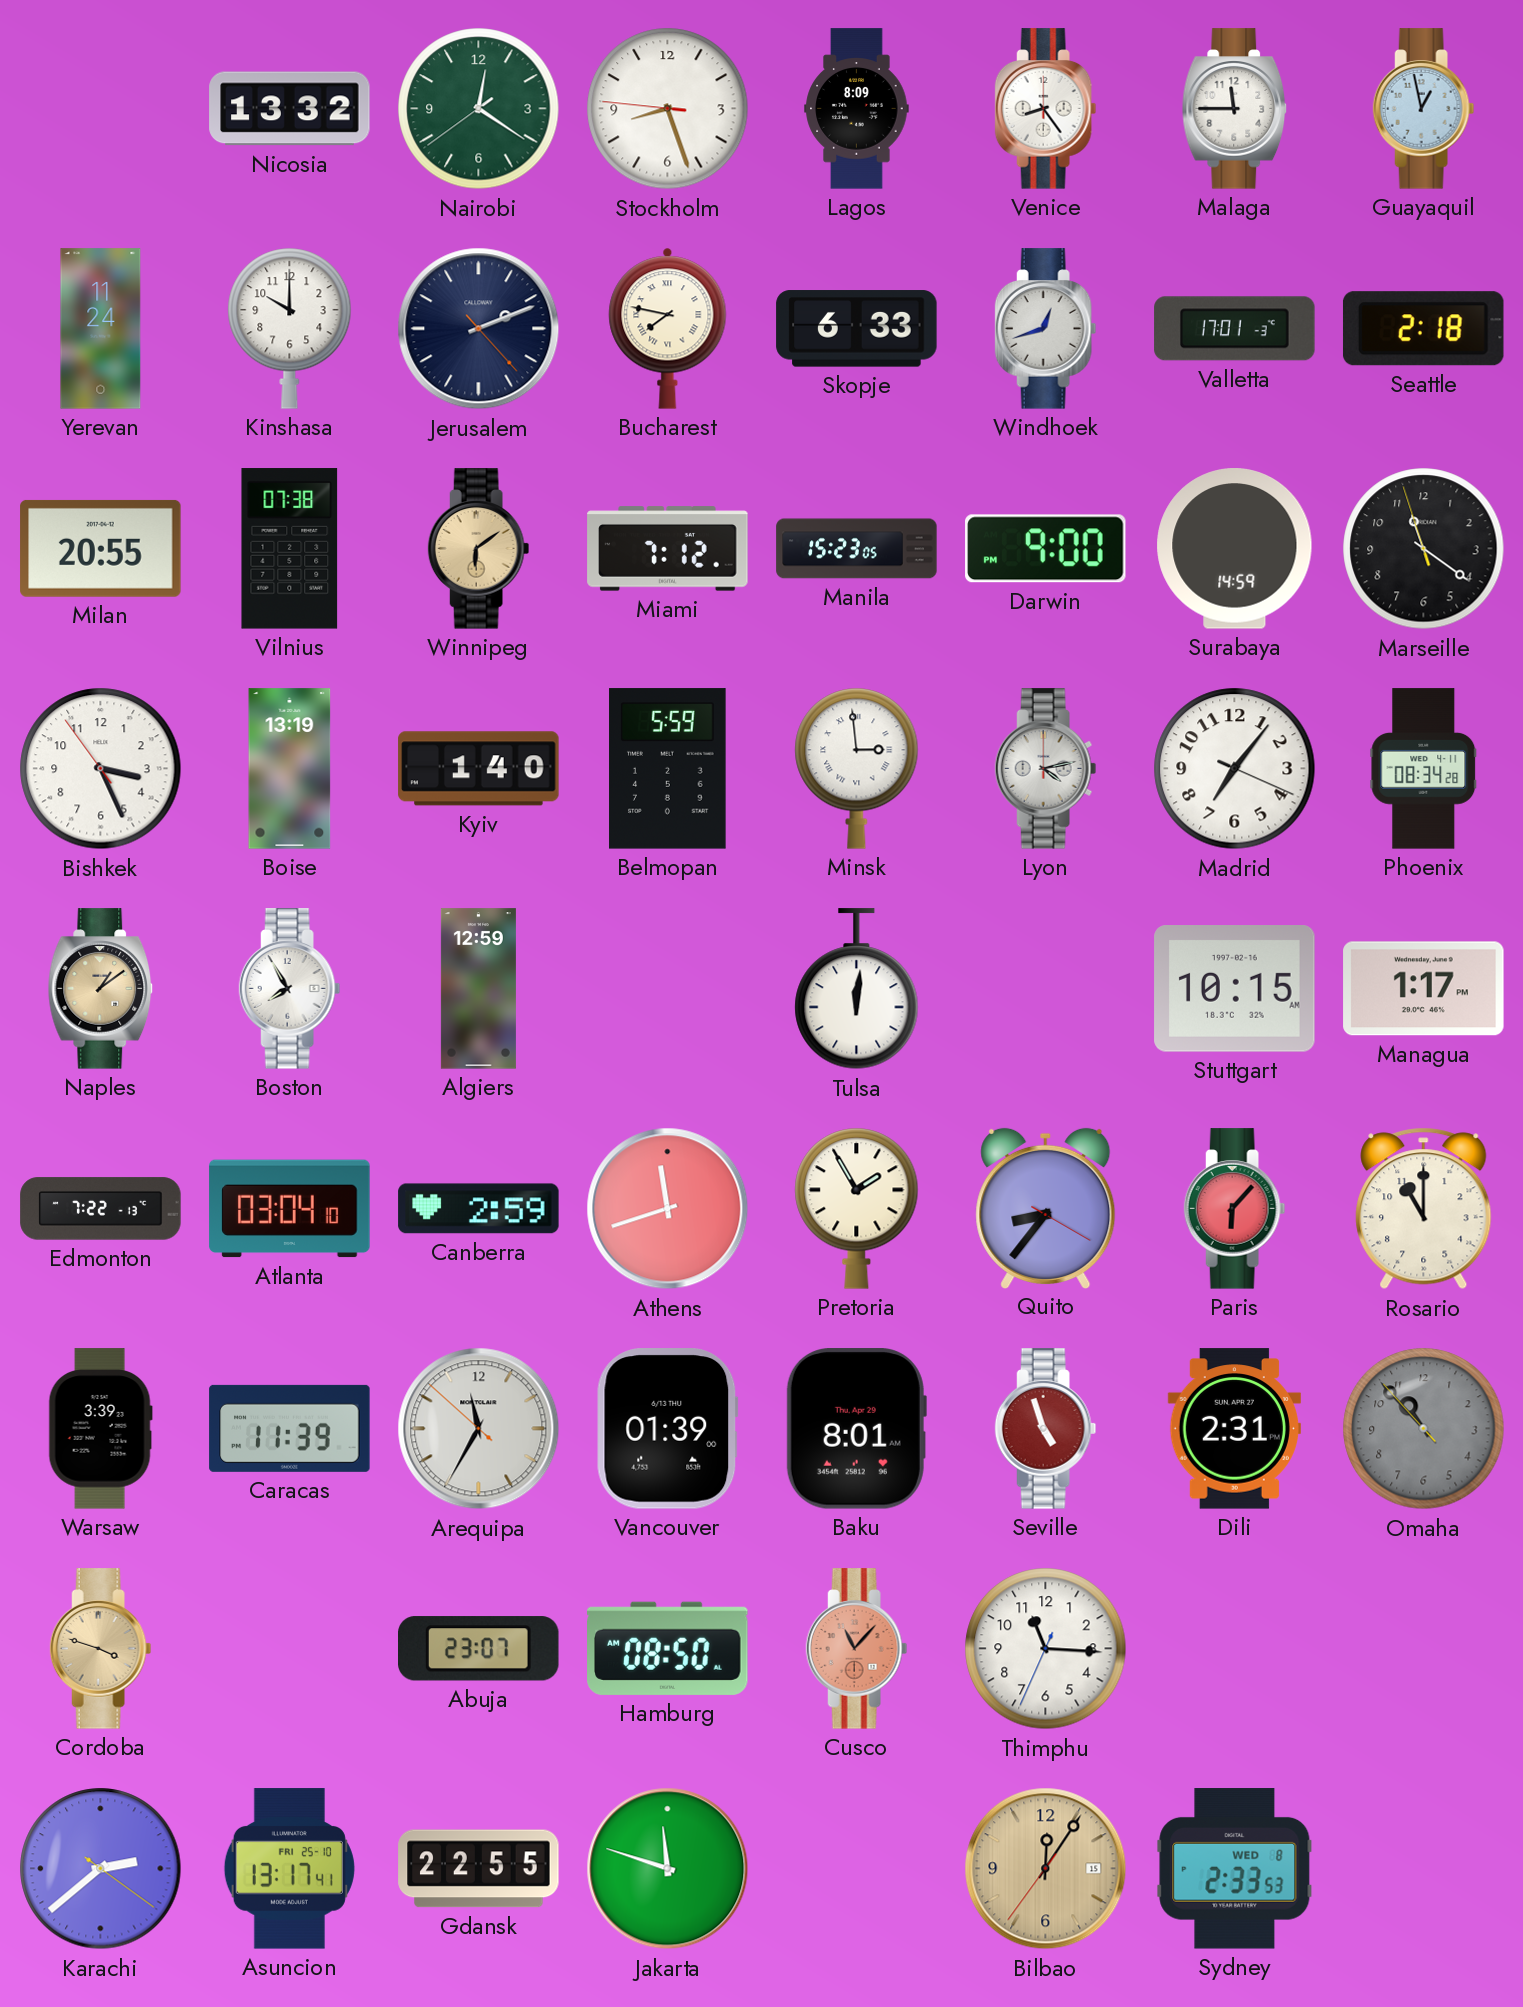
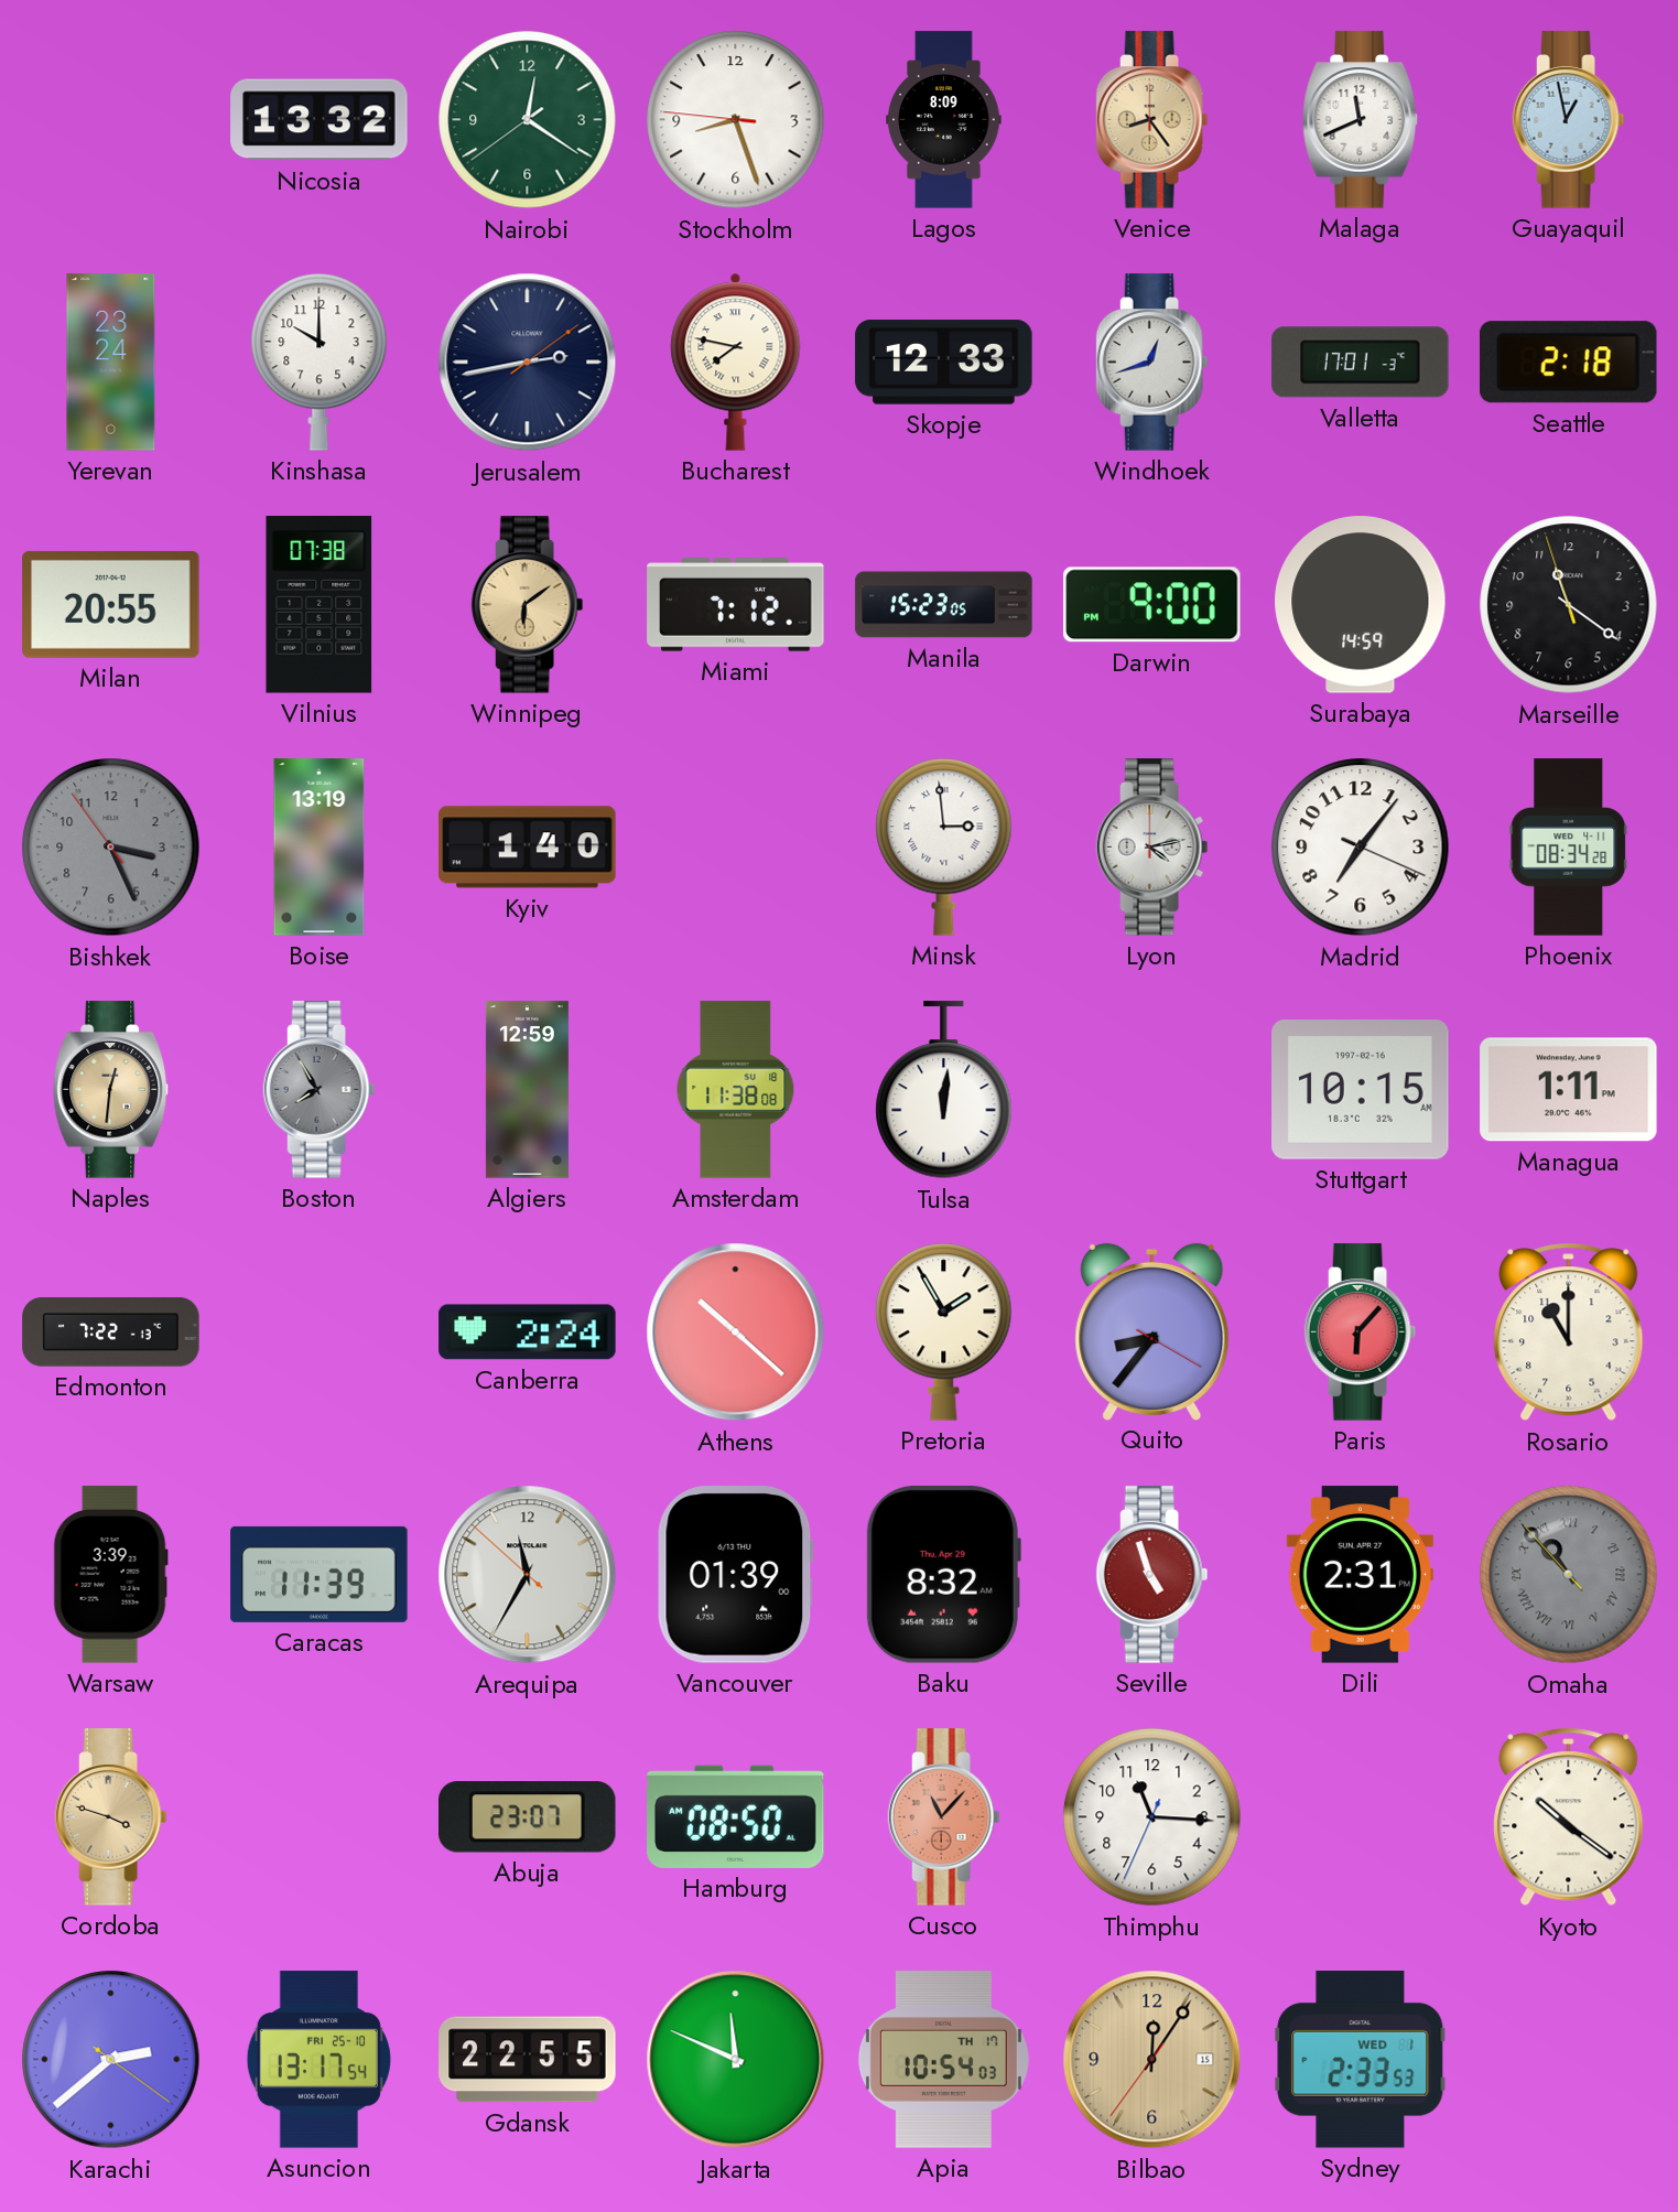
Venice dial: white -> champagne (1152, 120)
Malaga: 11:45 -> 11:41 (1361, 120)
Yerevan: 11:24 -> 23:24 (111, 363)
Jerusalem: 2:11 -> 2:43 (528, 363)
Skopje: 6:33 -> 12:33 (944, 363)
Bishkek dial: white -> grey (111, 848)
Belmopan: 5:59 -> none (668, 769)
Naples: 1:09 -> 12:31 (111, 1090)
Boston dial: white -> grey (320, 1090)
Amsterdam: none -> 11:38 (736, 1090)
Managua: 1:17 -> 1:11 (1569, 1090)
Atlanta: 03:04 -> none (290, 1209)
Canberra: 2:59 -> 2:24 (528, 1332)
Athens: 11:42 -> 10:22 (736, 1332)
Baku: 8:01 -> 8:32 (943, 1575)
Omaha numerals: Arabic -> Roman (1569, 1575)
Kyoto: none -> 10:21 (1569, 1817)
Asuncion: 13:17:41 -> 13:17:54 (318, 2060)
Jakarta: 11:48 -> 11:49 (736, 2060)
Apia: none -> 10:54 (943, 2060)
Sydney date: WED 8 -> WED 1 (1361, 2060)
